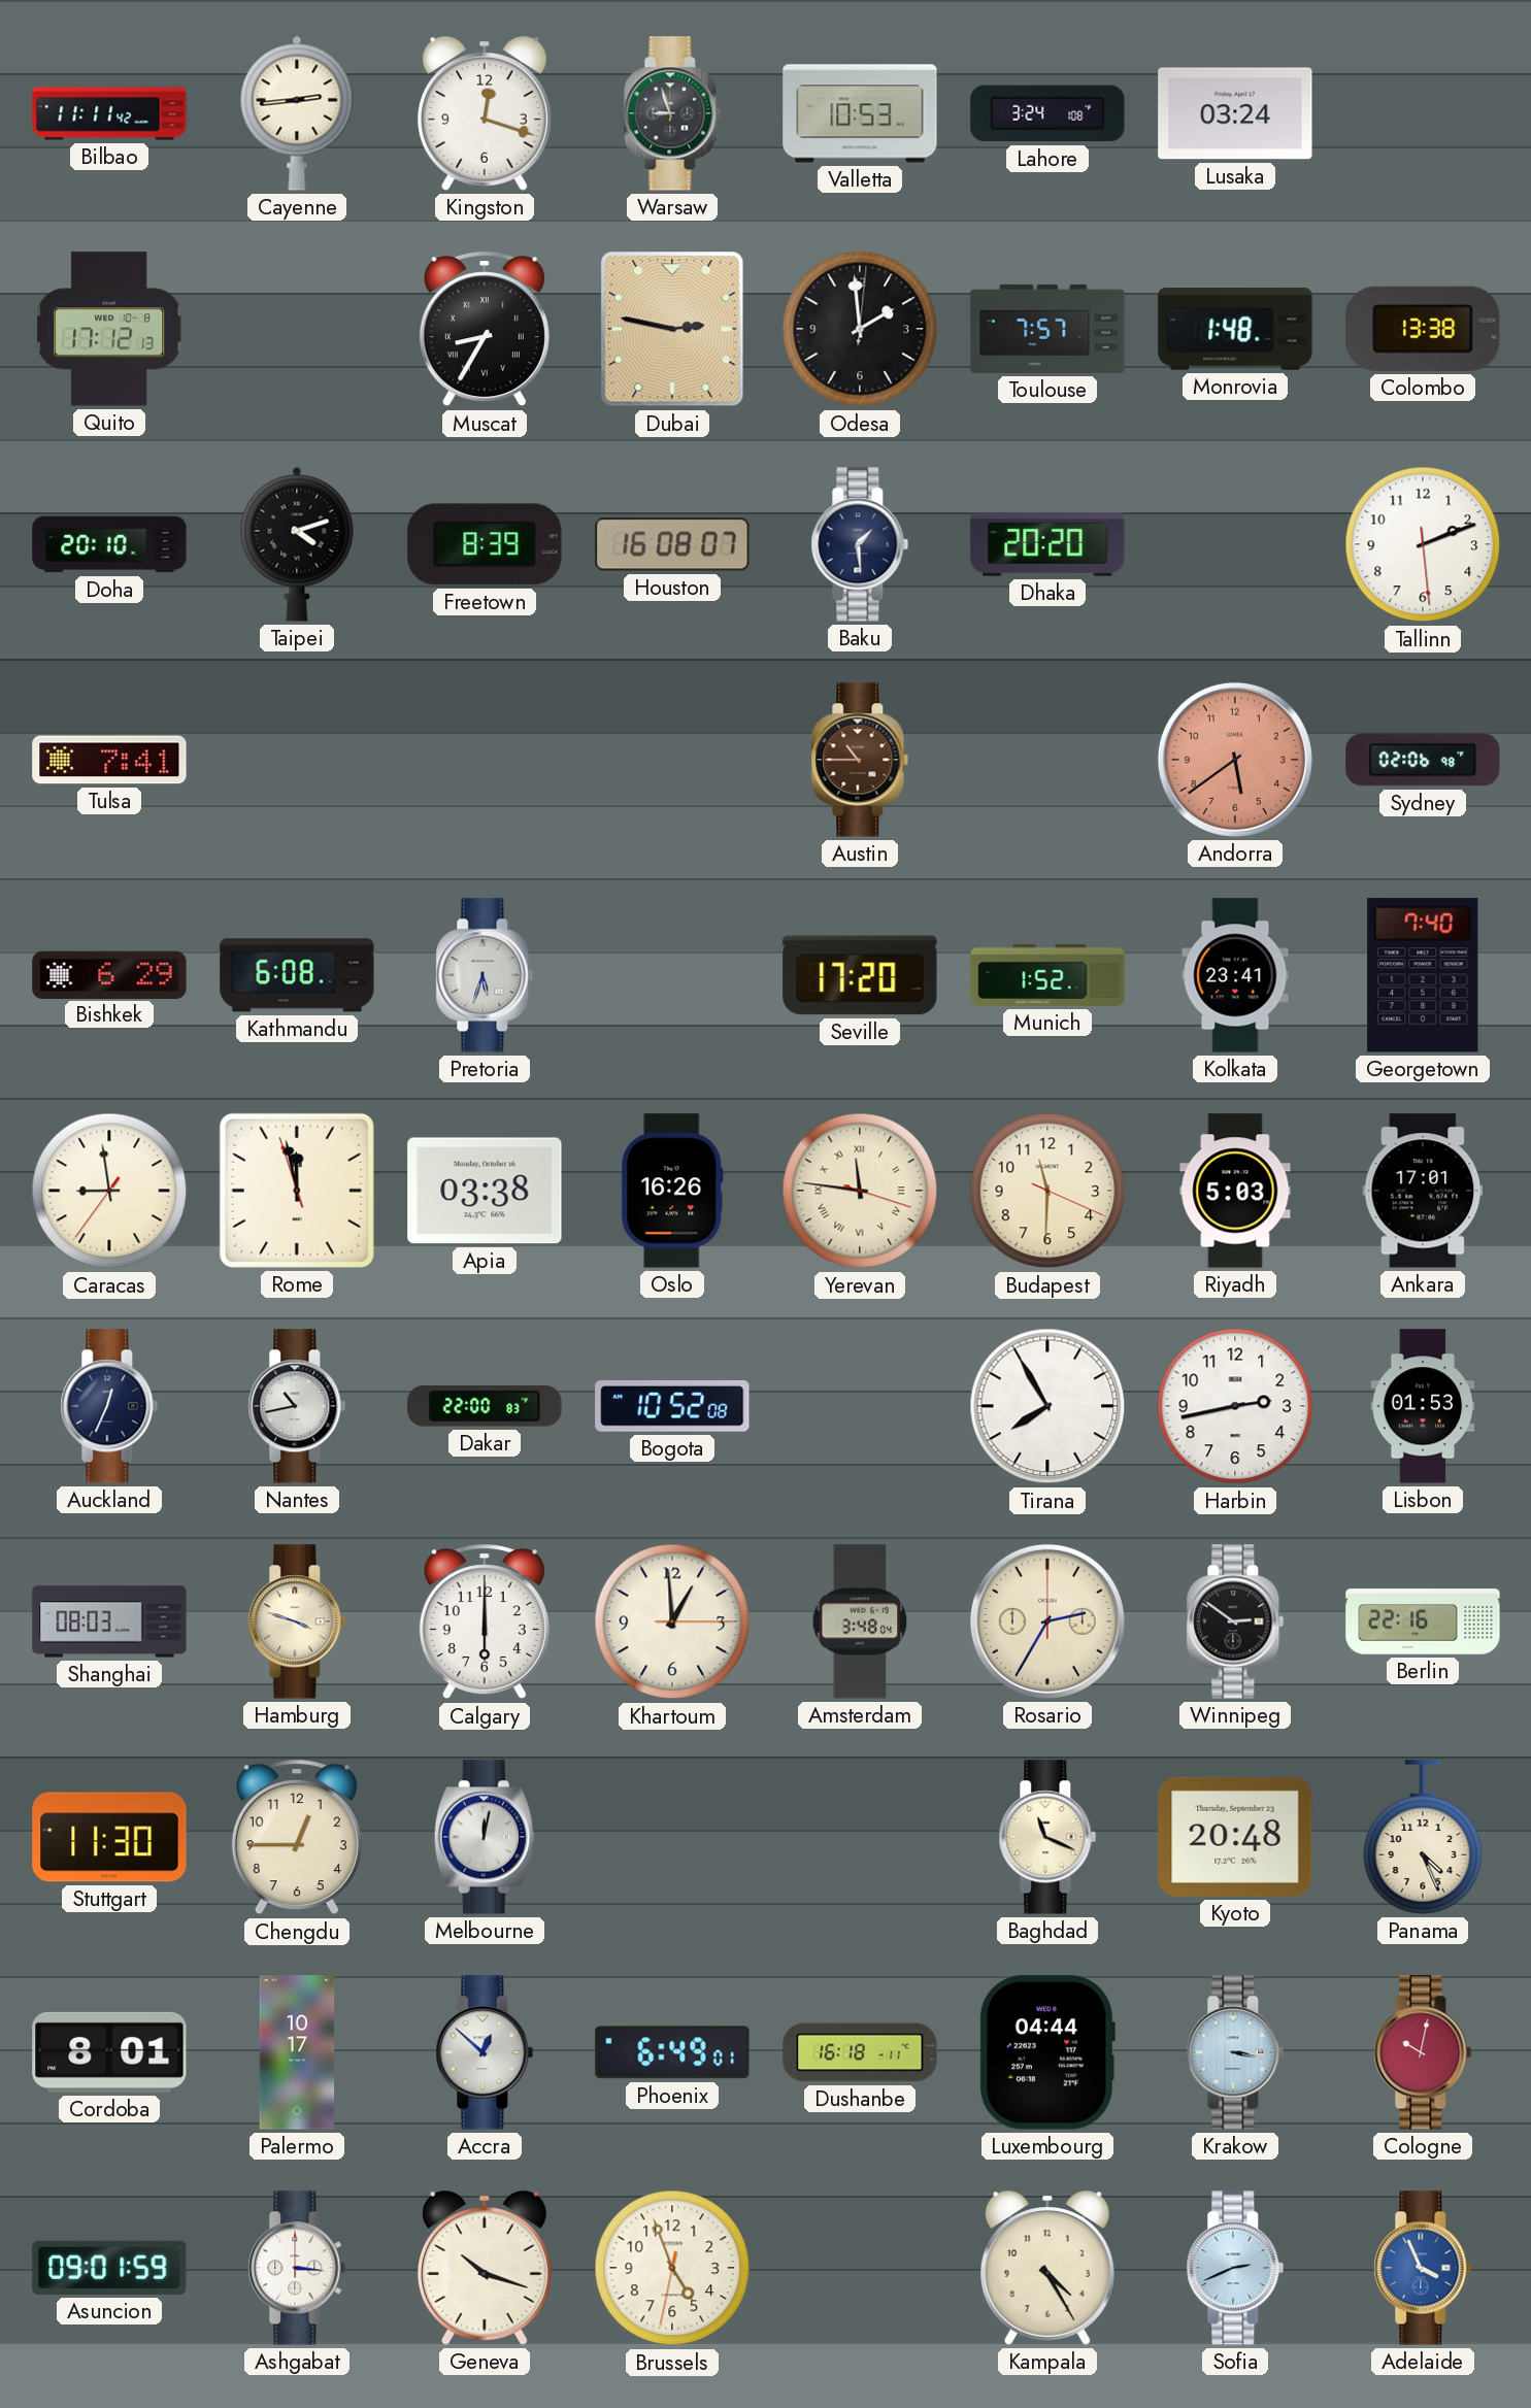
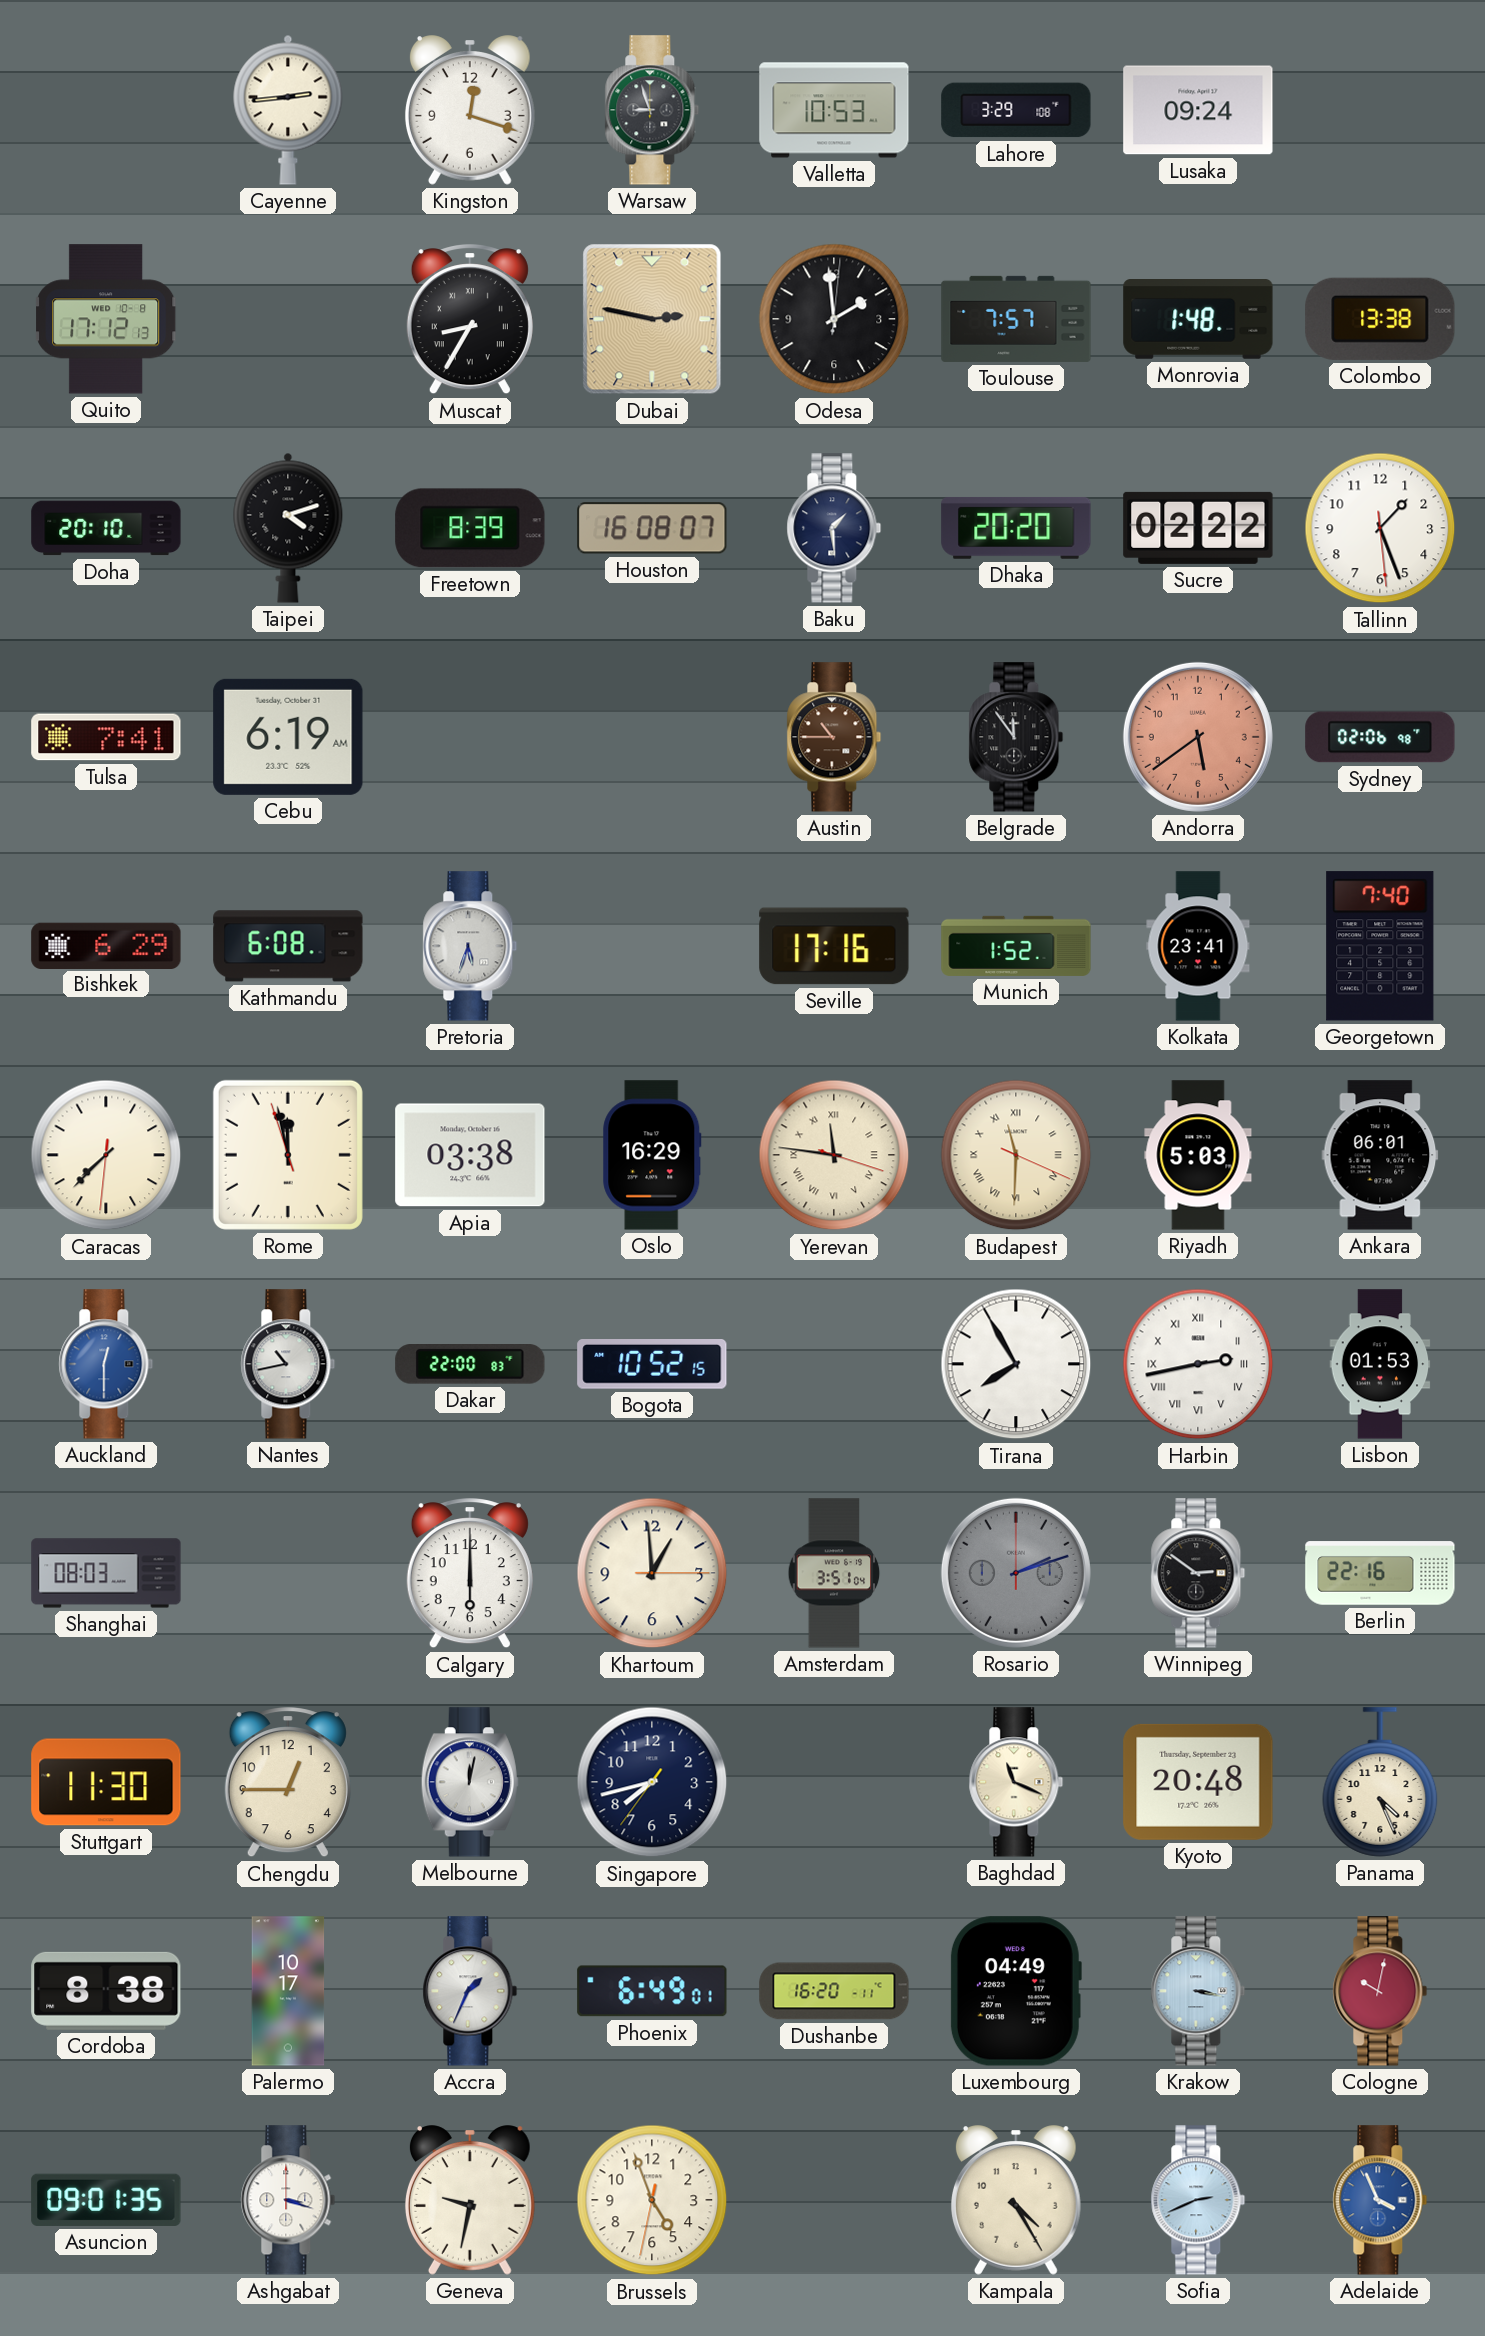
Bilbao: 11:11 -> none (109, 113)
Lahore: 3:24 -> 3:29 (1016, 110)
Lusaka: 03:24 -> 09:24 (1198, 110)
Sucre: none -> 02:22 (1198, 528)
Tallinn: 2:11 -> 1:26 (1380, 528)
Cebu: none -> 6:19 (288, 737)
Belgrade: none -> 11:54 (1016, 737)
Seville: 17:20 -> 17:16 (834, 946)
Caracas: 8:58 -> 7:37 (106, 1155)
Oslo: 16:26 -> 16:29 (652, 1155)
Budapest numerals: Arabic -> Roman (1016, 1155)
Ankara: 17:01 -> 06:01 (1380, 1155)
Auckland: 12:34 -> 12:30 (106, 1364)
Auckland dial: navy -> blue (106, 1364)
Bogota: 10:52:08 -> 10:52:15 (652, 1365)
Harbin numerals: Arabic -> Roman (1198, 1364)
Hamburg: 3:48 -> none (297, 1621)
Amsterdam: 3:48 -> 3:51 (834, 1573)
Rosario: 2:35 -> 2:12 (1016, 1573)
Rosario dial: cream -> grey (1016, 1573)
Singapore: none -> 7:42 (652, 1782)
Cordoba: 8:01 -> 8:38 (106, 1991)
Accra: 12:52 -> 1:34 (470, 1991)
Dushanbe: 16:18 -> 16:20 (834, 1991)
Luxembourg: 04:44 -> 04:49 (1015, 1991)
Asuncion: 09:01:59 -> 09:01:35 (106, 2200)
Ashgabat: 3:16 -> 3:18 (288, 2200)
Geneva: 10:18 -> 9:32 (470, 2200)
